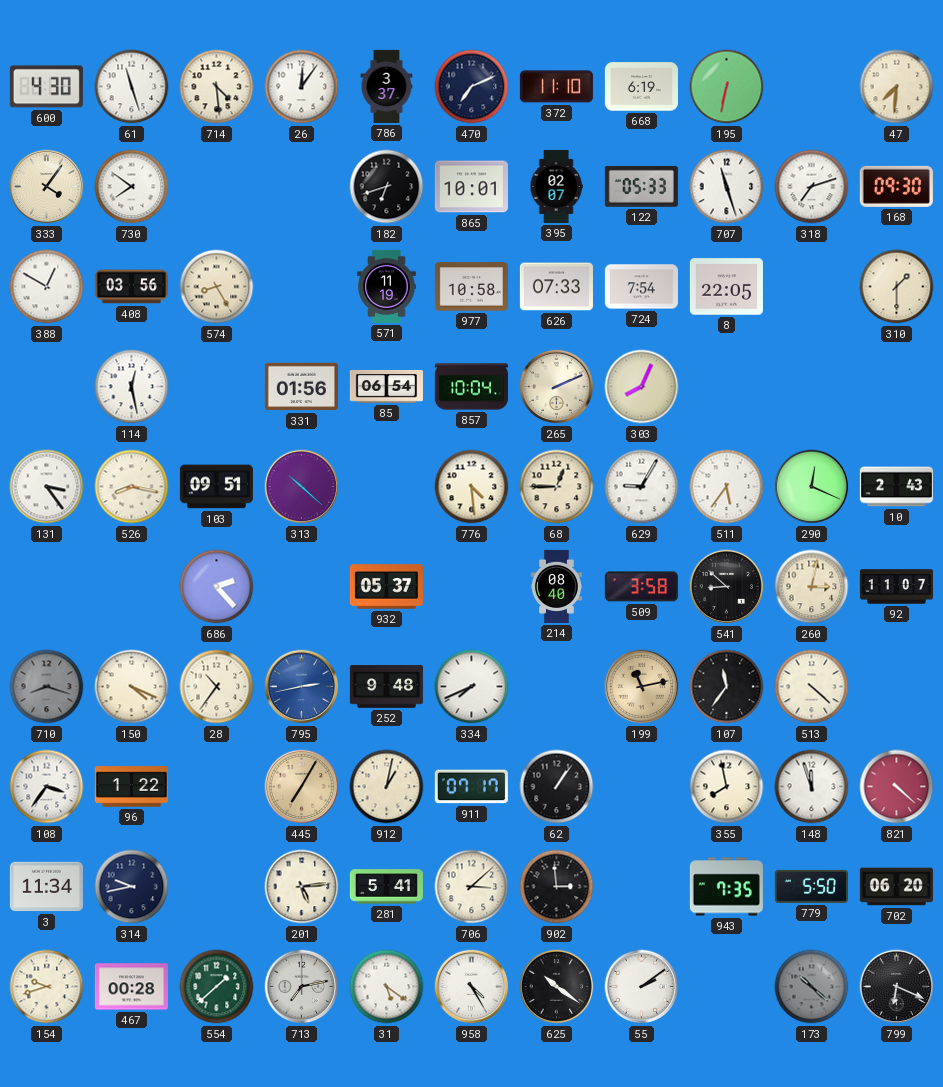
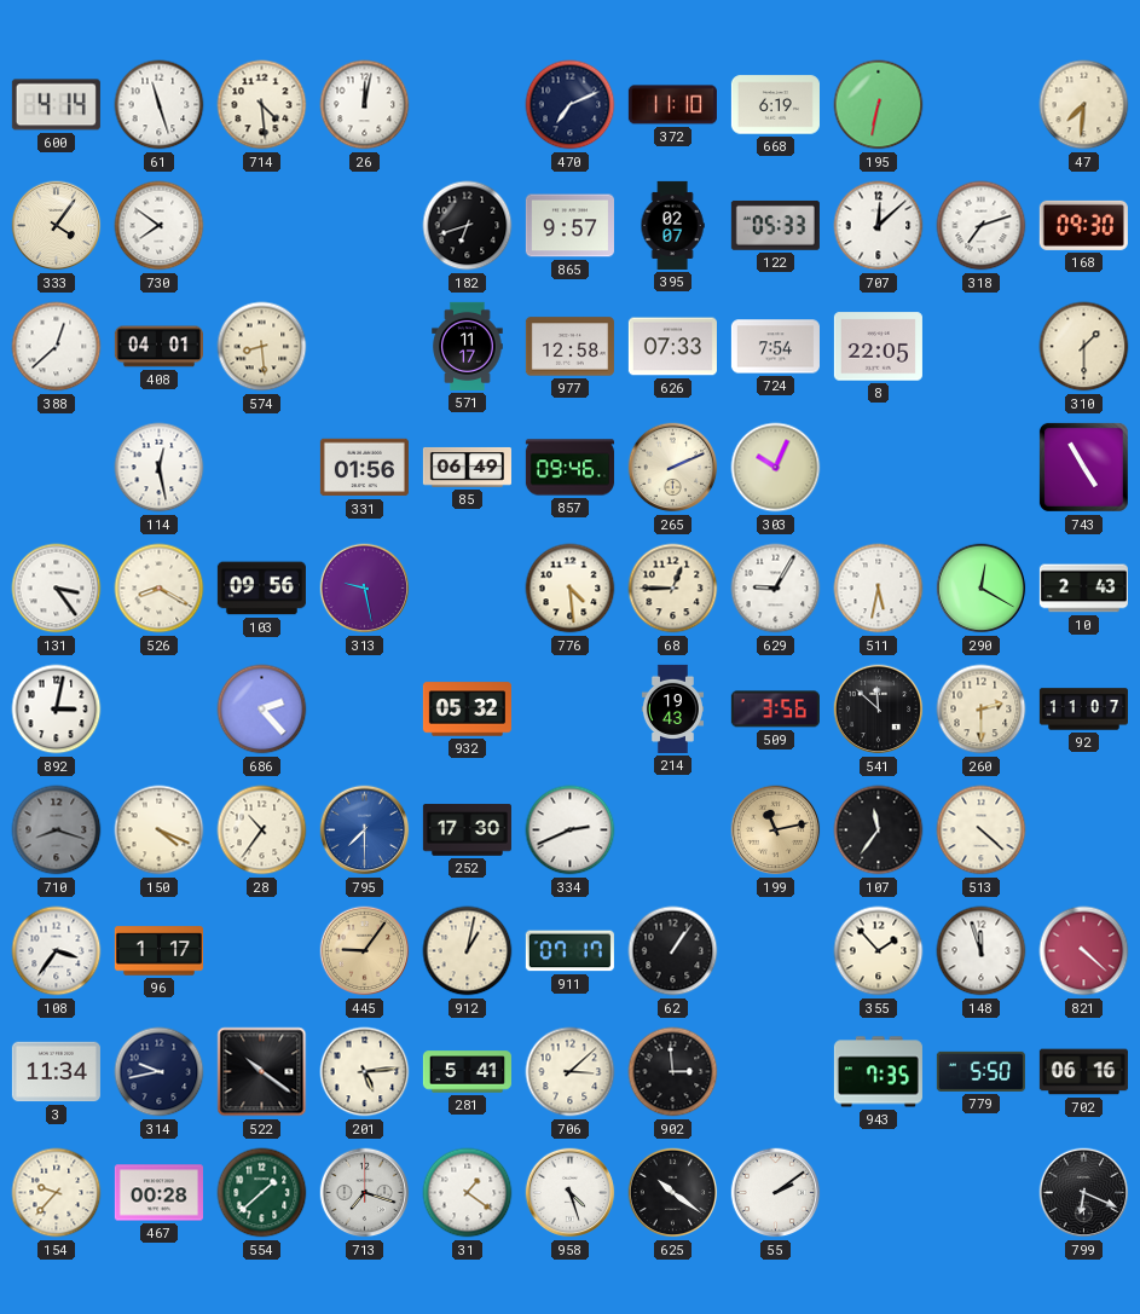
600: 4:30 -> 4:14 (56, 105)
26: 12:06 -> 12:02 (365, 105)
786: 3:37 -> none (387, 86)
865: 10:01 -> 9:57 (569, 226)
707: 11:27 -> 12:08 (879, 226)
388: 12:50 -> 12:38 (57, 347)
408: 03:56 -> 04:01 (158, 347)
574: 8:25 -> 8:29 (262, 347)
571: 11:19 -> 11:17 (468, 346)
977: 10:58 -> 12:58 (569, 347)
85: 06:54 -> 06:49 (467, 467)
857: 10:04 -> 09:46 (569, 468)
303: 8:04 -> 10:04 (776, 468)
743: none -> 4:55 (1083, 467)
526: 8:17 -> 8:20 (160, 589)
103: 09:51 -> 09:56 (261, 589)
313: 10:22 -> 9:28 (365, 589)
511: 5:36 -> 5:32 (879, 589)
290: 12:19 -> 12:20 (982, 589)
892: none -> 3:02 (57, 710)
932: 05:37 -> 05:32 (467, 710)
214: 08:40 -> 19:43 (672, 708)
509: 3:58 -> 3:56 (775, 710)
541: 8:52 -> 11:52 (879, 710)
260: 3:02 -> 2:30 (982, 710)
795: 2:43 -> 7:30 (365, 830)
252: 9:48 -> 17:30 (467, 830)
334: 7:41 -> 2:41 (571, 830)
96: 1:22 -> 1:17 (158, 951)
445: 7:05 -> 9:06 (365, 951)
355: 7:58 -> 1:53 (879, 951)
522: none -> 10:21 (262, 1072)
702: 06:20 -> 06:16 (1083, 1072)
154: 9:42 -> 9:37 (57, 1193)
713: 7:13 -> 7:18 (365, 1193)
31: 5:21 -> 1:21 (468, 1193)
958: 4:25 -> 4:27 (571, 1193)
173: 10:22 -> none (812, 987)
